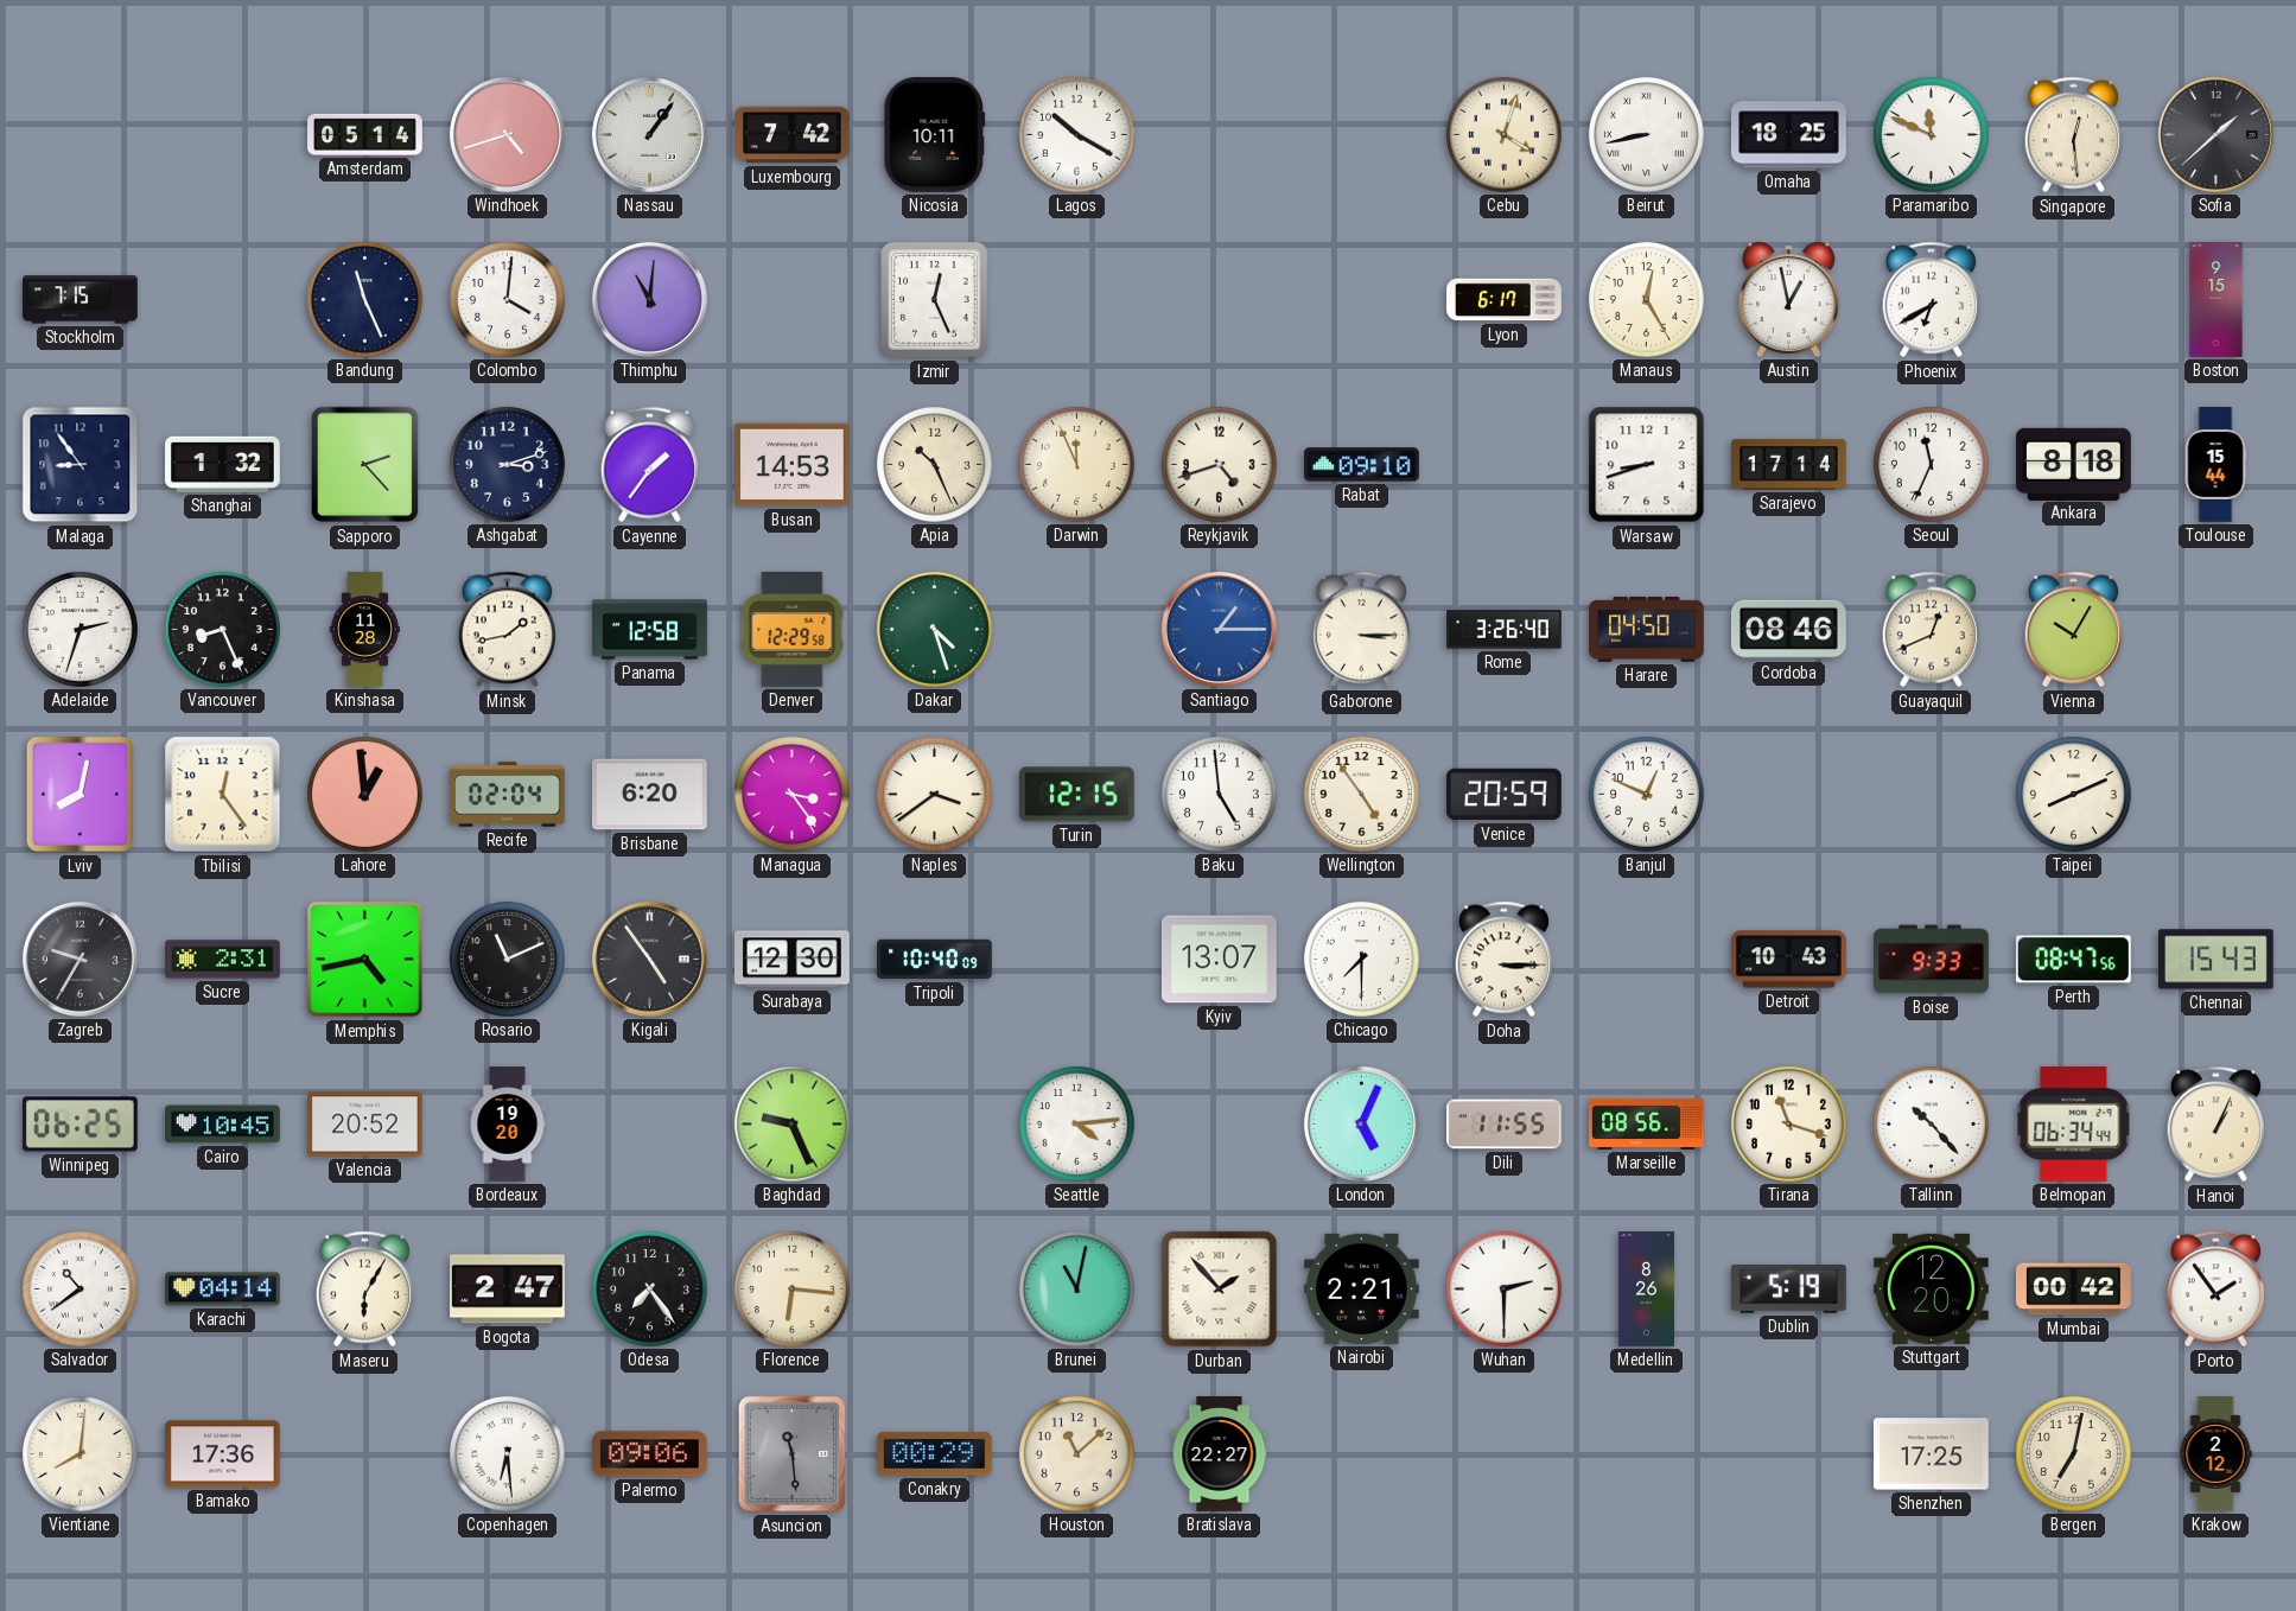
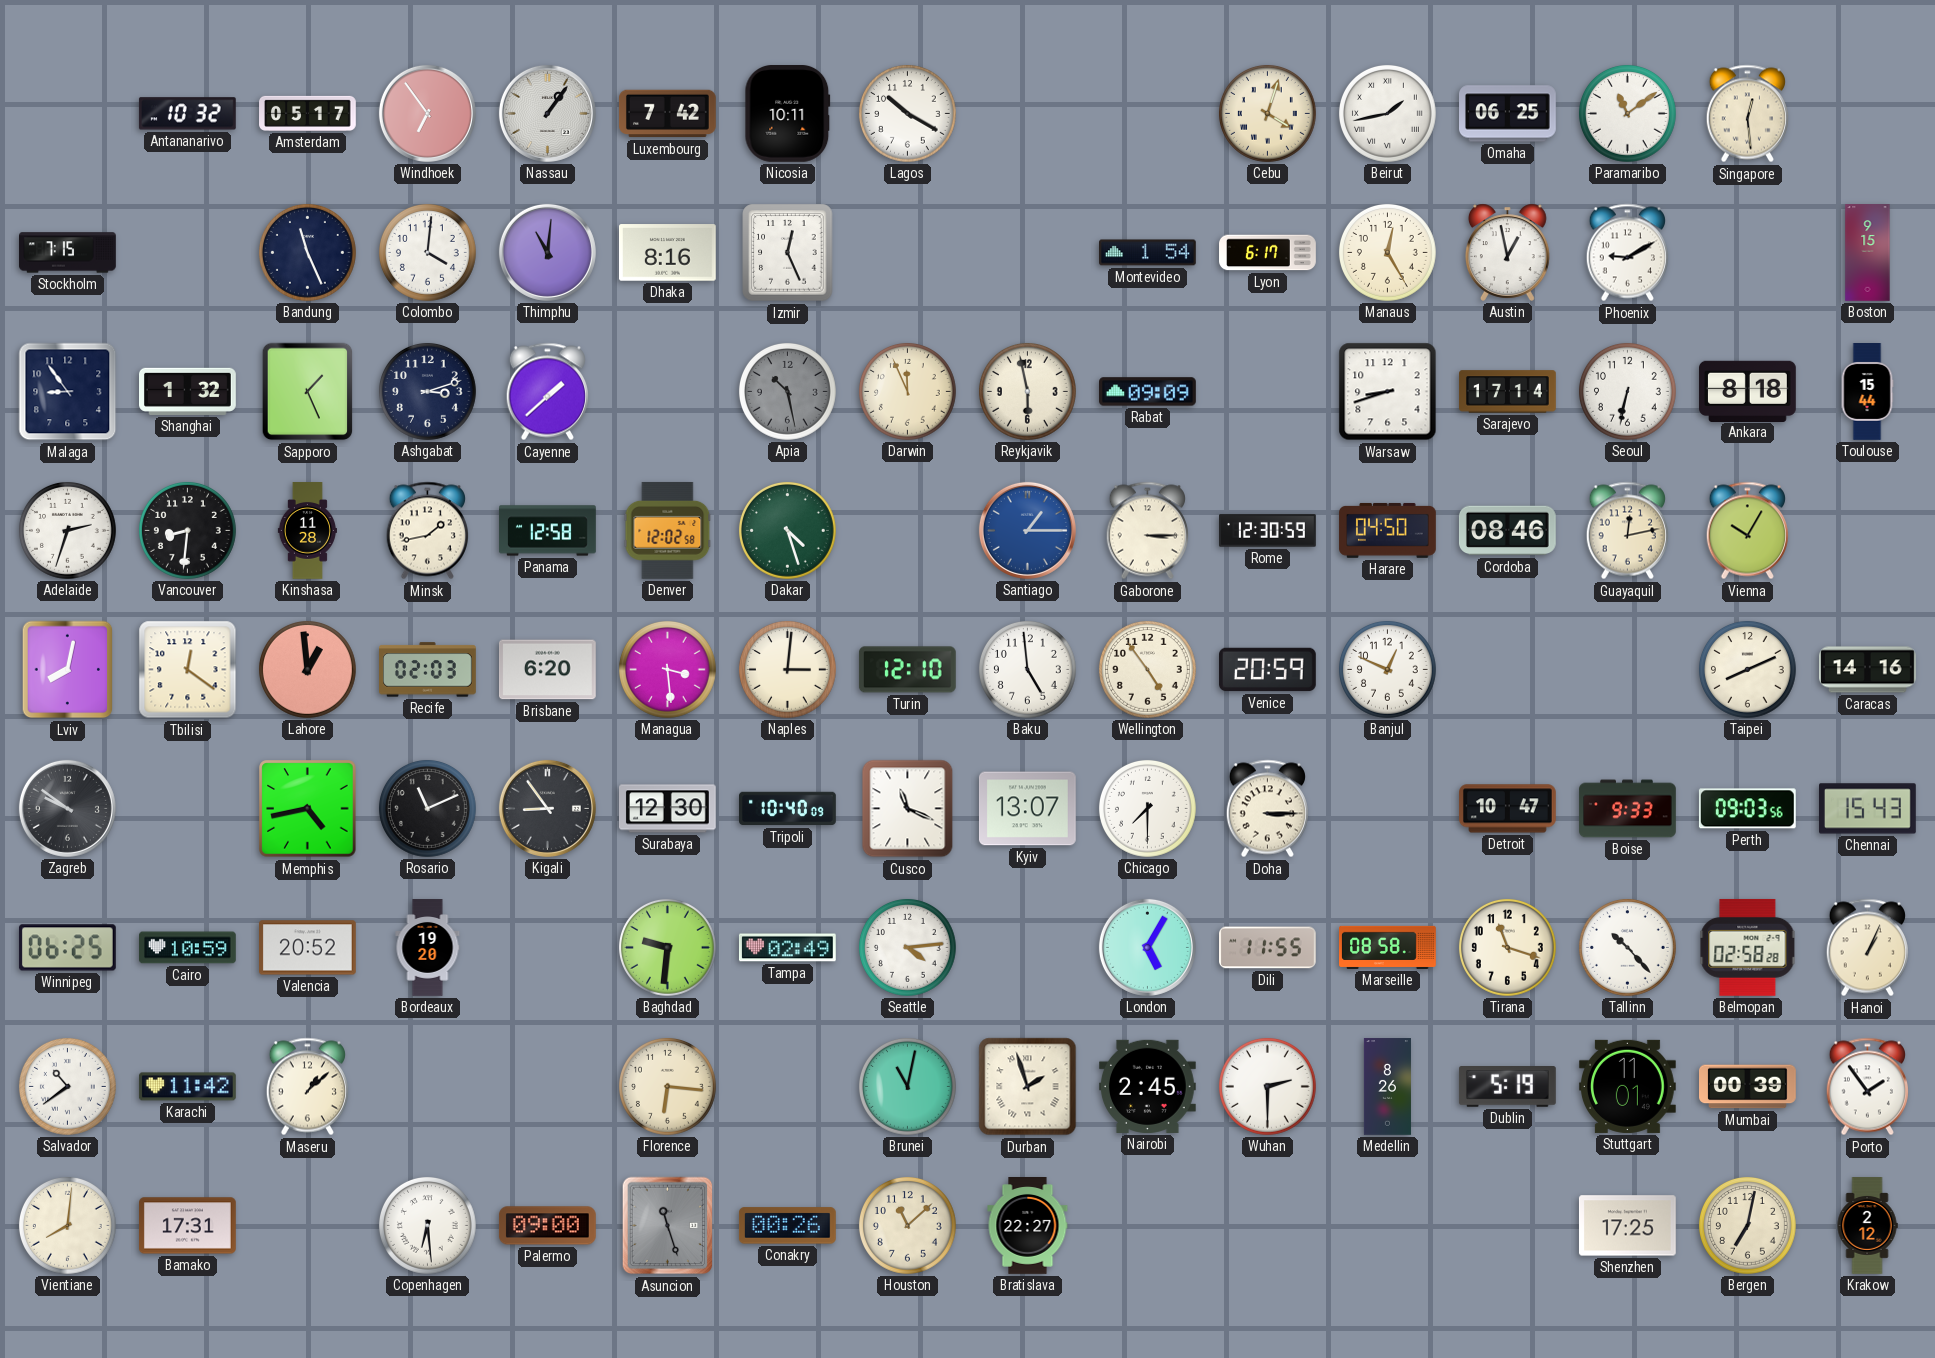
Antananarivo: none -> 10:32 (187, 114)
Amsterdam: 05:14 -> 05:17 (308, 113)
Windhoek: 4:42 -> 6:54 (427, 113)
Beirut: 8:43 -> 1:43 (1387, 113)
Omaha: 18:25 -> 06:25 (1508, 114)
Paramaribo: 11:49 -> 11:09 (1627, 113)
Sofia: 1:38 -> none (2215, 134)
Dhaka: none -> 8:16 (667, 253)
Montevideo: none -> 1:54 (1148, 253)
Phoenix: 6:40 -> 9:10 (1627, 253)
Sapporo: 2:23 -> 1:26 (308, 392)
Cayenne: 1:36 -> 1:38 (547, 392)
Busan: 14:53 -> none (793, 465)
Apia: 10:26 -> 10:28 (787, 391)
Apia dial: cream -> grey (787, 391)
Reykjavik: 4:42 -> 5:58 (1027, 391)
Rabat: 09:10 -> 09:09 (1148, 392)
Seoul: 11:34 -> 6:32 (1627, 391)
Vancouver: 8:26 -> 8:31 (187, 530)
Denver: 12:29 -> 12:02 (668, 530)
Rome: 3:26 -> 12:30 (1268, 531)
Guayaquil: 12:41 -> 12:13 (1627, 531)
Tbilisi: 12:24 -> 12:21 (188, 670)
Recife: 02:04 -> 02:03 (428, 670)
Managua: 3:24 -> 3:29 (667, 669)
Naples: 3:39 -> 3:01 (787, 669)
Turin: 12:15 -> 12:10 (907, 670)
Caracas: none -> 14:16 (1868, 670)
Zagreb: 9:35 -> 9:51 (67, 808)
Sucre: 2:31 -> none (223, 960)
Kigali: 4:54 -> 8:54 (547, 808)
Cusco: none -> 11:19 (908, 809)
Detroit: 10:43 -> 10:47 (1508, 809)
Perth: 08:47 -> 09:03 (1747, 809)
Cairo: 10:45 -> 10:59 (188, 948)
Baghdad: 9:26 -> 9:31 (667, 947)
Tampa: none -> 02:49 (787, 948)
London: 5:04 -> 5:05 (1147, 947)
Marseille: 08:56 -> 08:58 (1388, 947)
Belmopan: 06:34 -> 02:58 (1748, 947)
Karachi: 04:14 -> 11:42 (187, 1087)
Maseru: 6:05 -> 1:08 (307, 1087)
Bogota: 2:47 -> none (508, 1290)
Odesa: 7:24 -> none (649, 1288)
Durban: 1:53 -> 1:57 (1028, 1087)
Nairobi: 2:21 -> 2:45 (1148, 1086)
Stuttgart: 12:20 -> 11:01 (1628, 1086)
Mumbai: 00:42 -> 00:39 (1748, 1087)
Bamako: 17:36 -> 17:31 (188, 1226)
Palermo: 09:06 -> 09:00 (547, 1226)
Asuncion: 11:29 -> 11:27 (668, 1226)
Conakry: 00:29 -> 00:26 (787, 1226)
